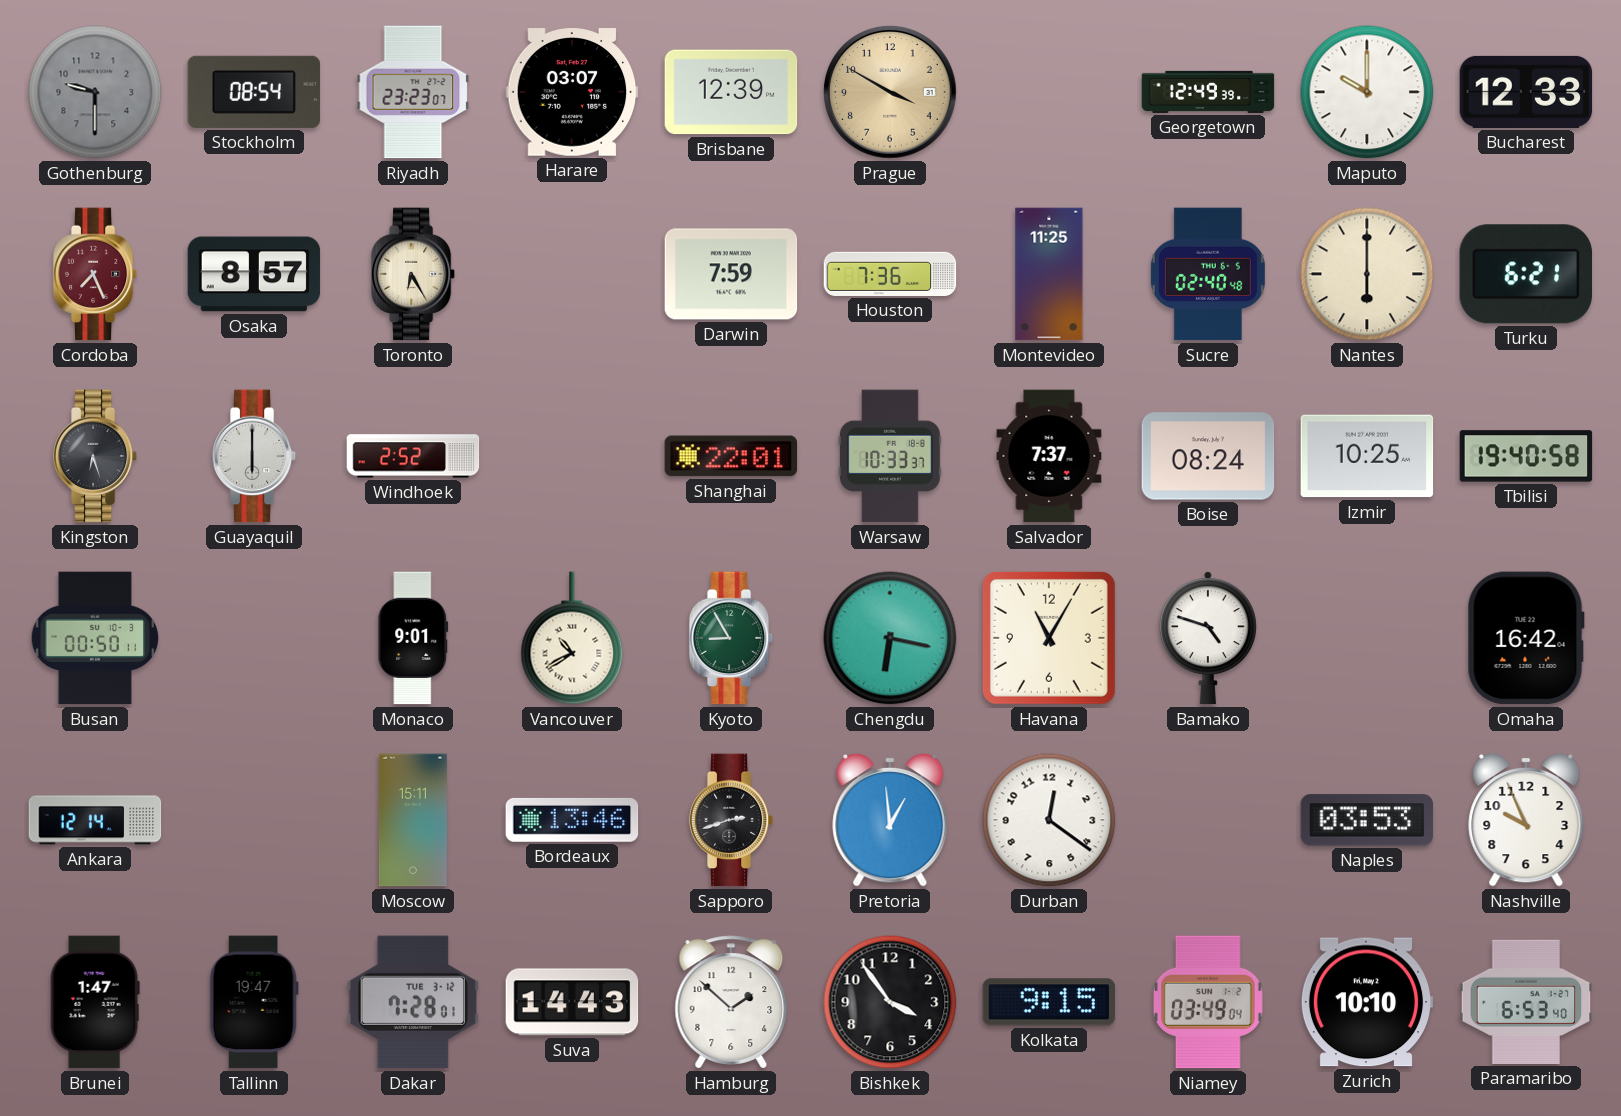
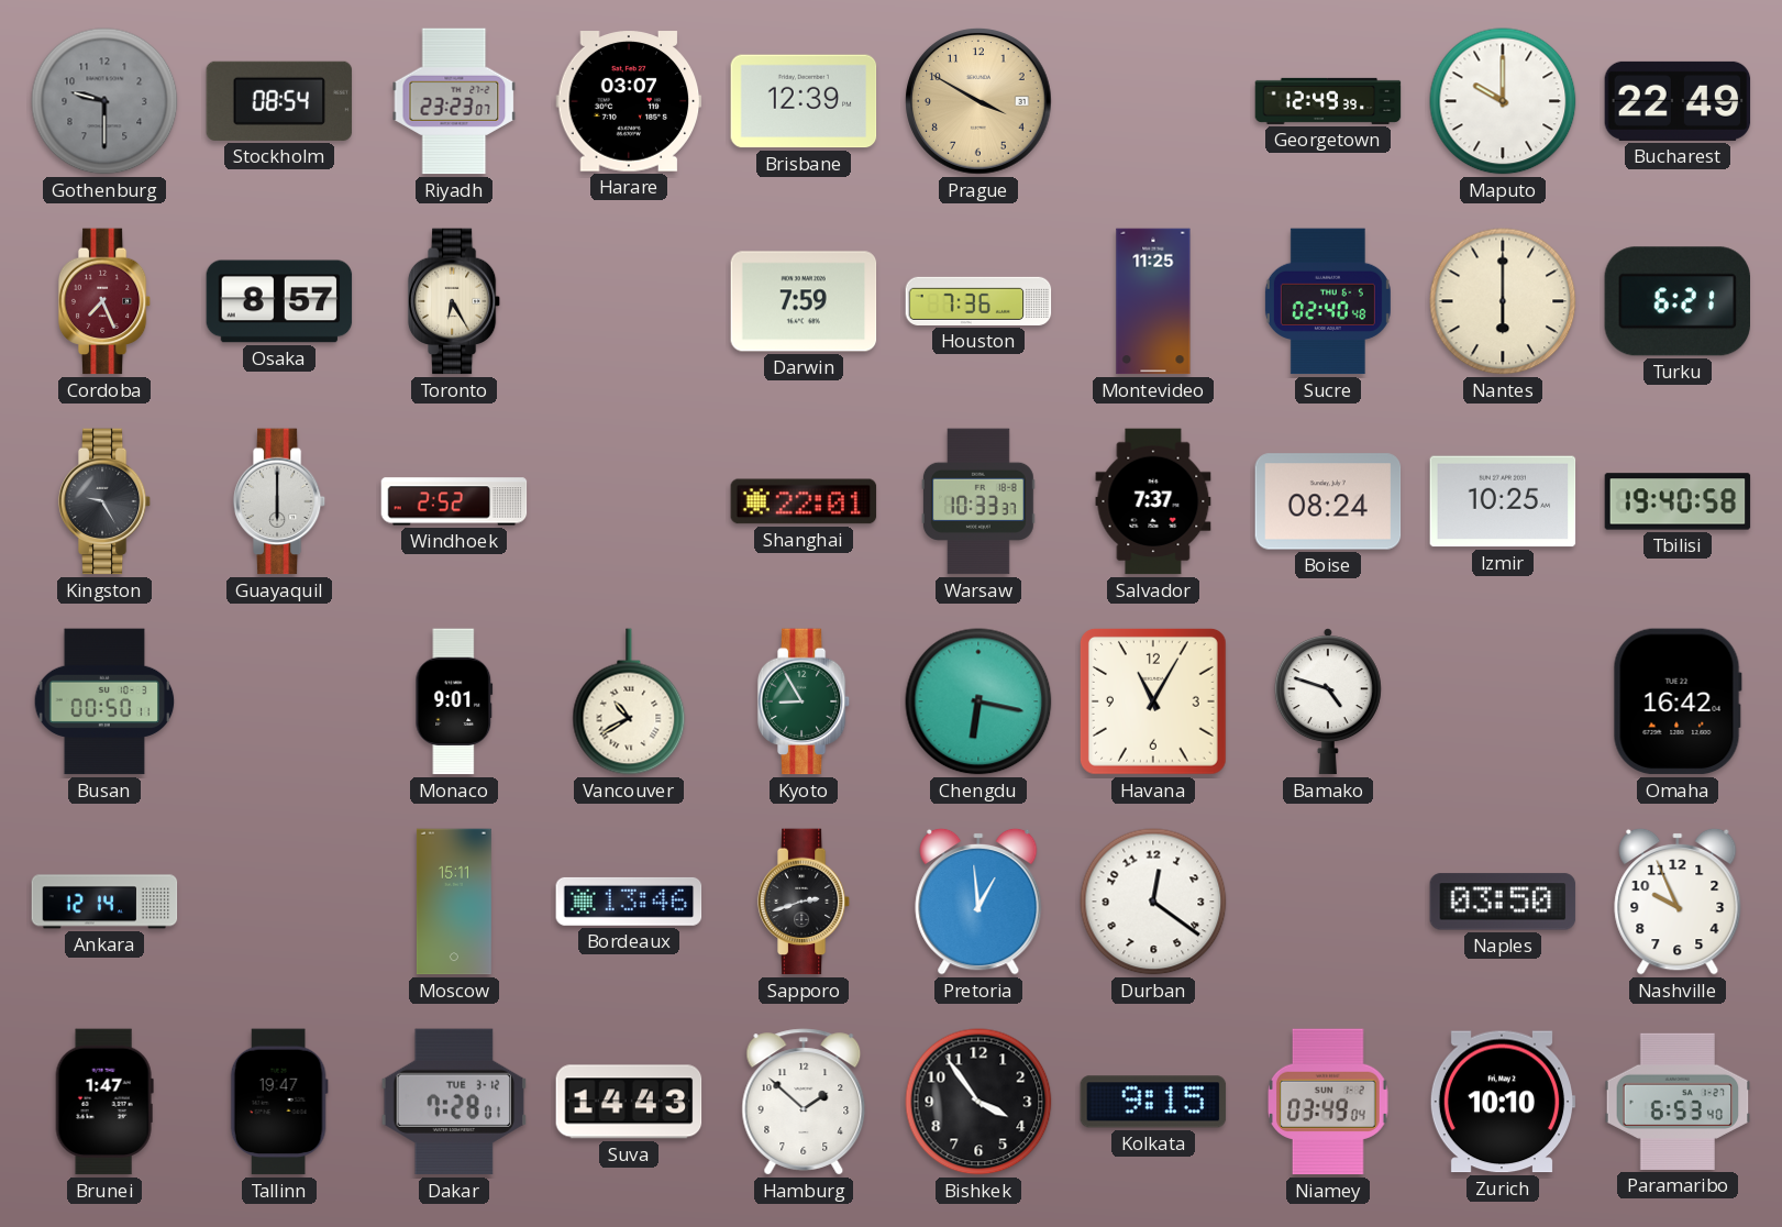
Bucharest: 12:33 -> 22:49 (1678, 101)
Kingston: 6:27 -> 9:25 (104, 501)
Naples: 03:53 -> 03:50 (1503, 902)
